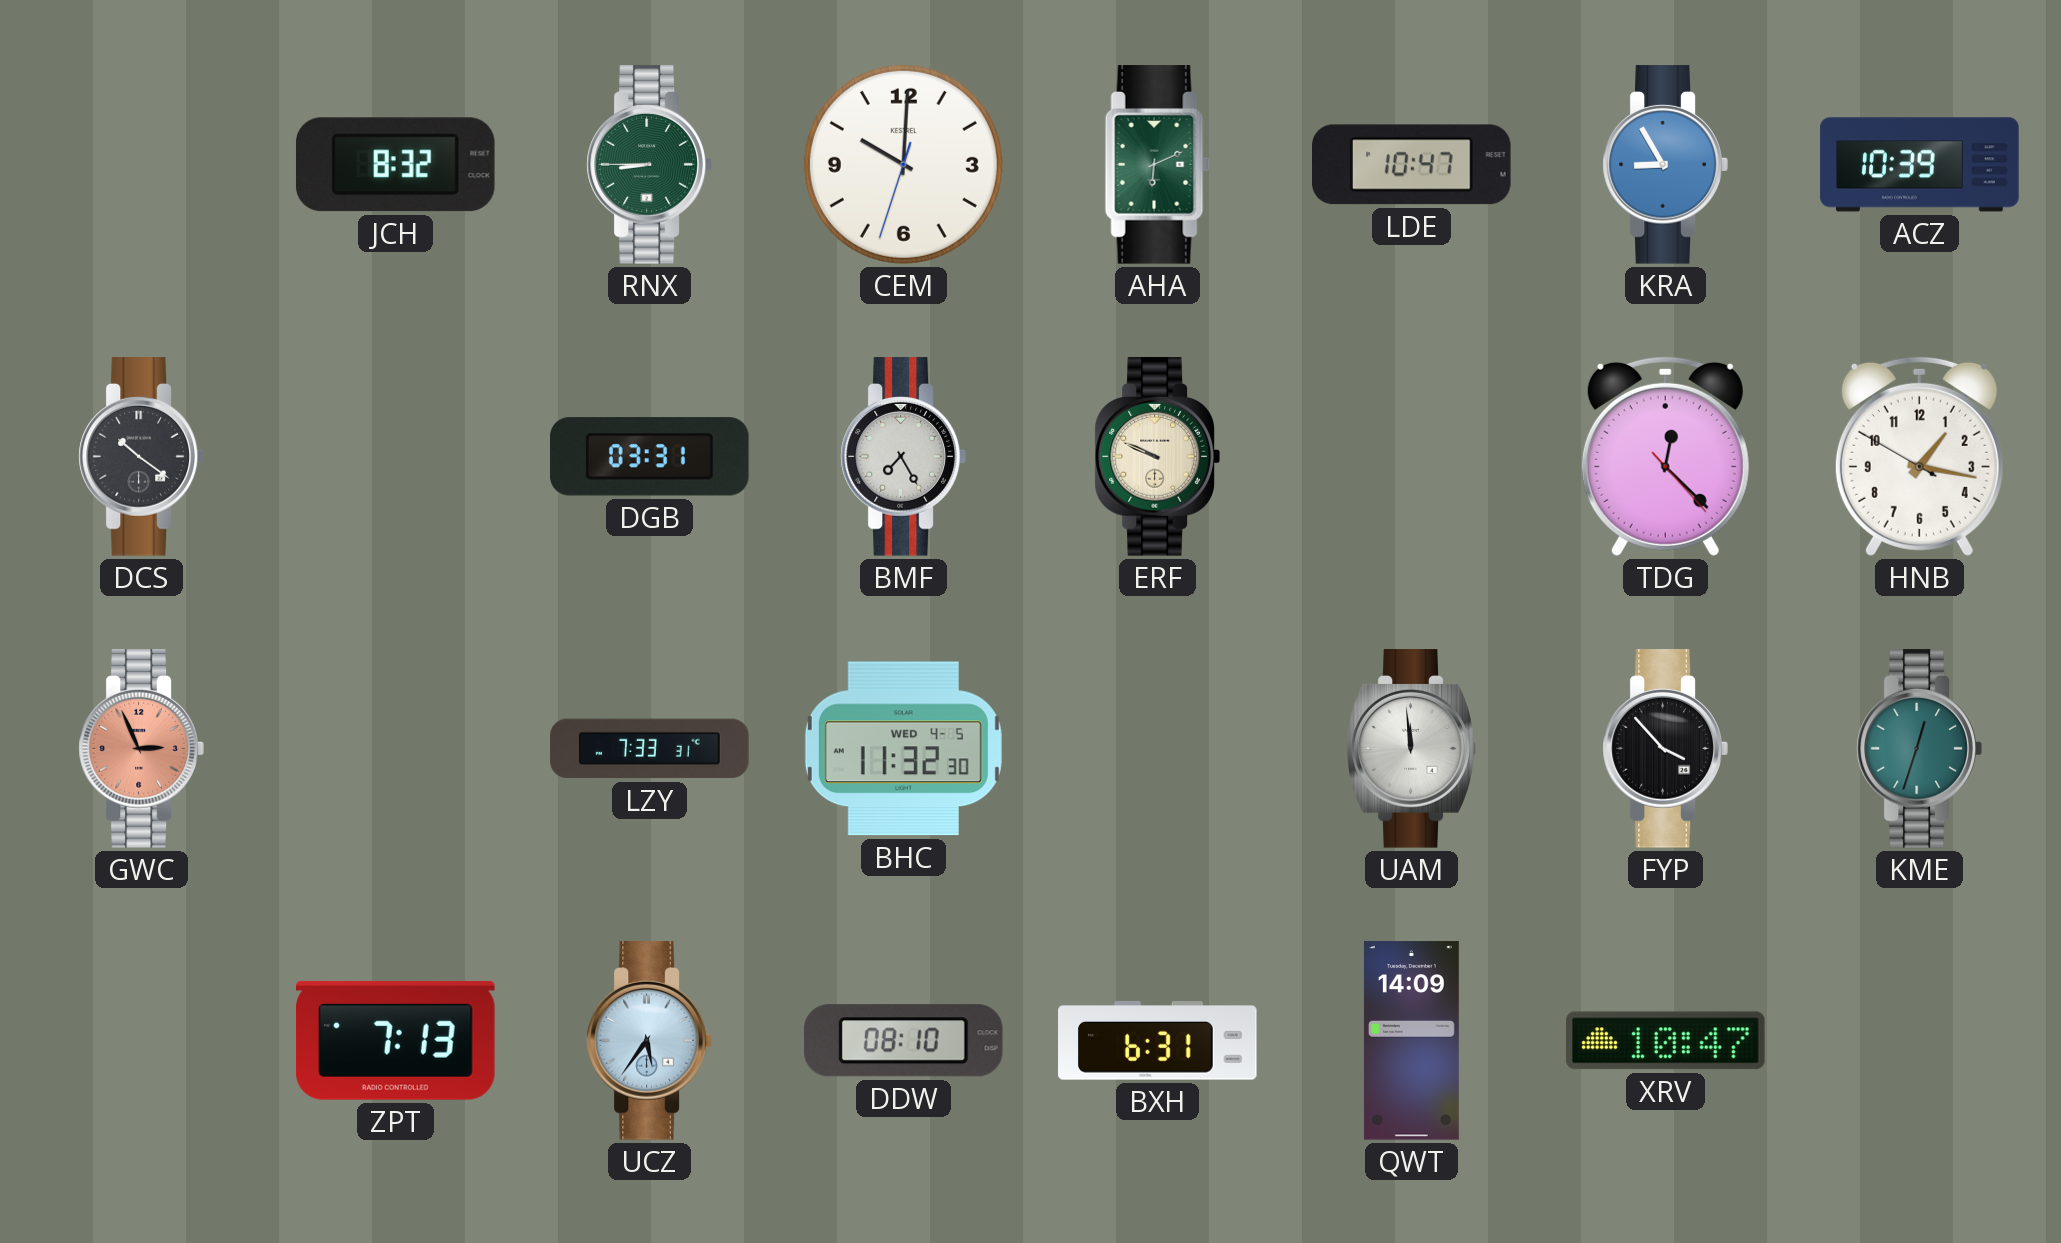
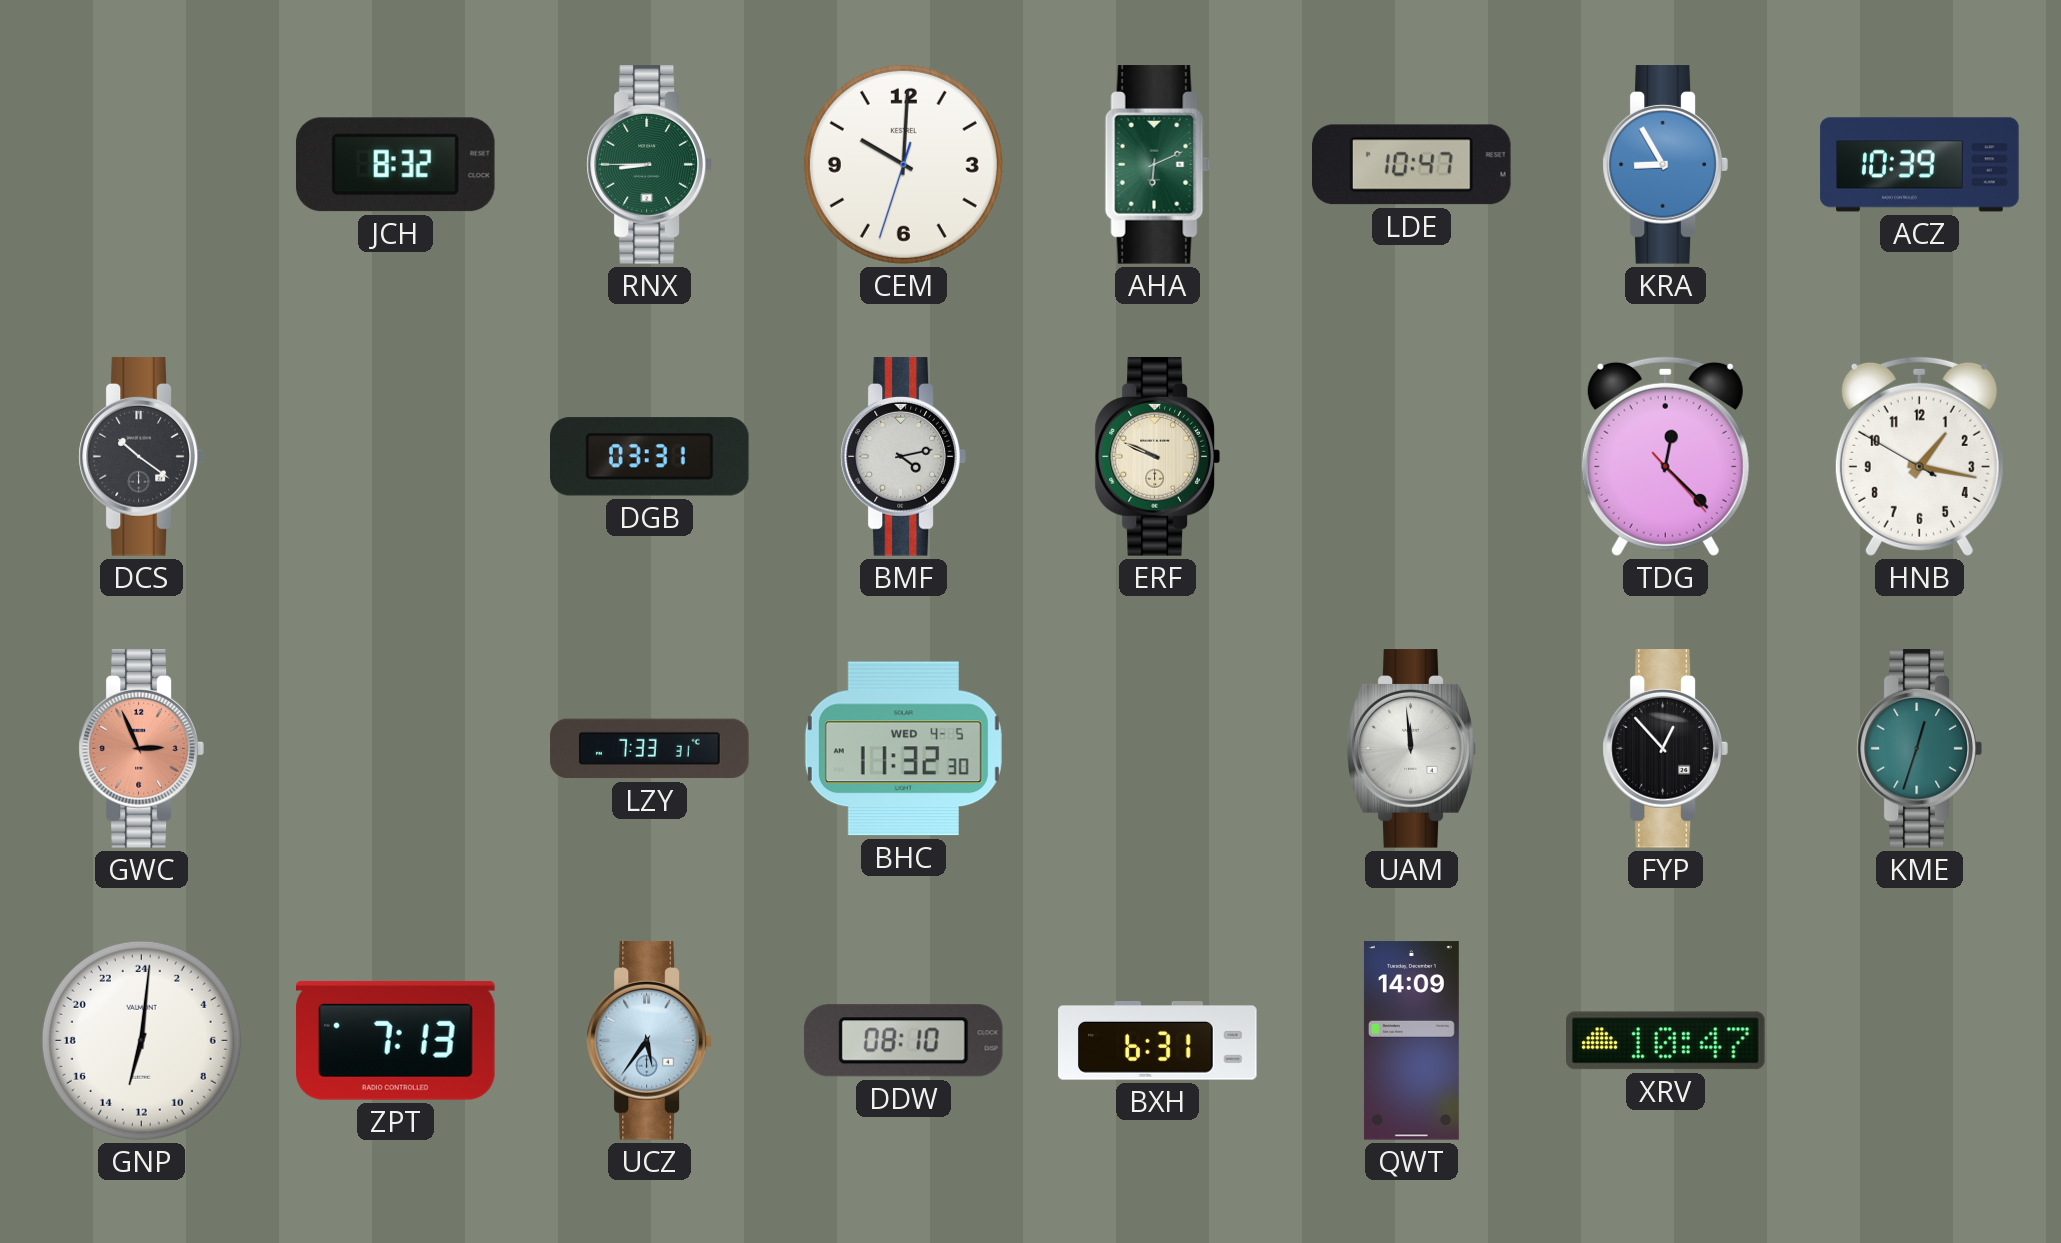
BMF: 7:25 -> 4:13 (903, 457)
FYP: 3:53 -> 12:53 (1665, 749)
GNP: none -> 13:01 (141, 1040)
